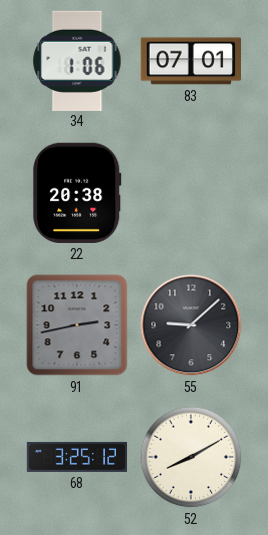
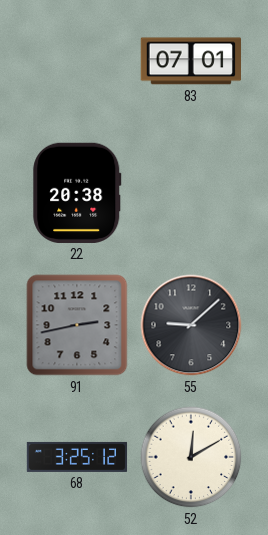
34: 1:06 -> none (77, 60)
52: 8:10 -> 12:10 (191, 457)
